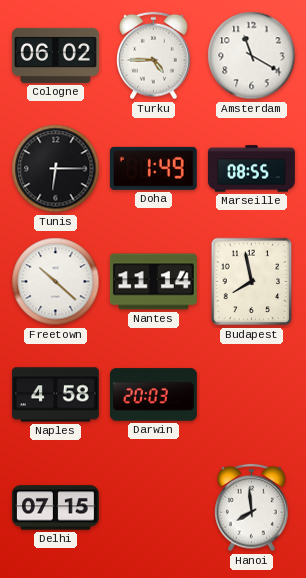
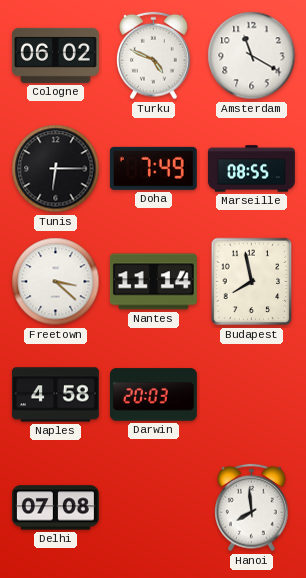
Turku: 4:45 -> 4:49 (154, 56)
Doha: 1:49 -> 7:49 (153, 168)
Freetown: 10:22 -> 3:22 (56, 282)
Delhi: 07:15 -> 07:08 (55, 508)
